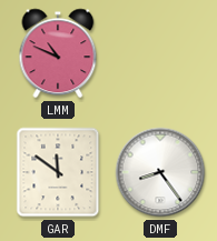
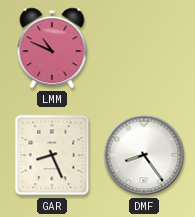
GAR: 11:51 -> 8:26 (52, 155)
